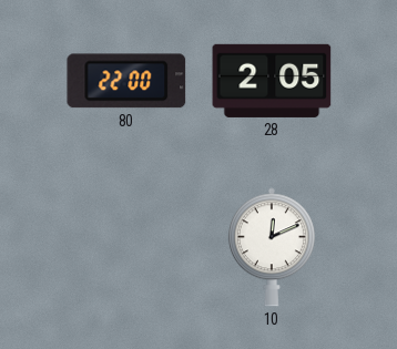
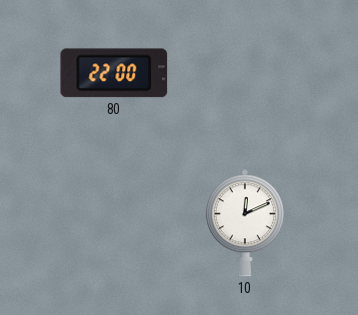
28: 2:05 -> none (272, 81)
